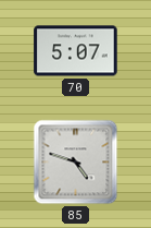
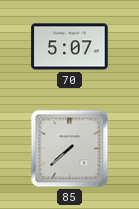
85: 4:48 -> 7:38 (70, 149)
